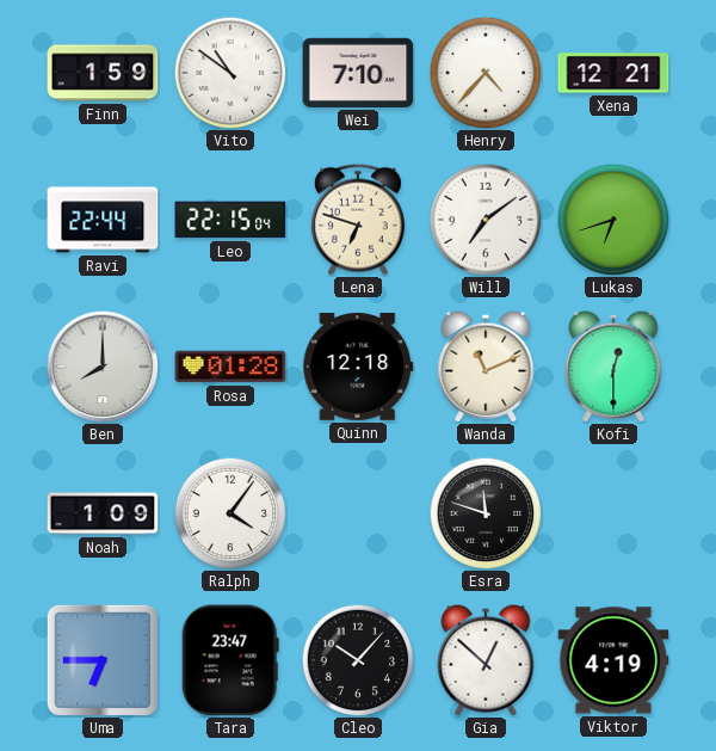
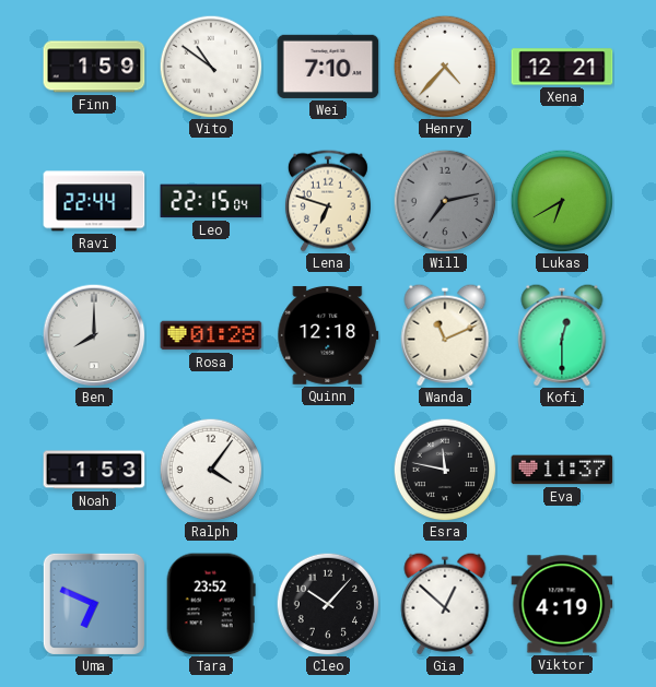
Will: 7:09 -> 7:13 (445, 201)
Will dial: white -> grey (445, 201)
Lukas: 6:42 -> 6:40 (562, 201)
Noah: 1:09 -> 1:53 (94, 470)
Esra: 11:48 -> 11:47 (445, 470)
Eva: none -> 11:37 (562, 470)
Uma: 6:45 -> 6:49 (94, 604)
Tara: 23:47 -> 23:52 (211, 604)
